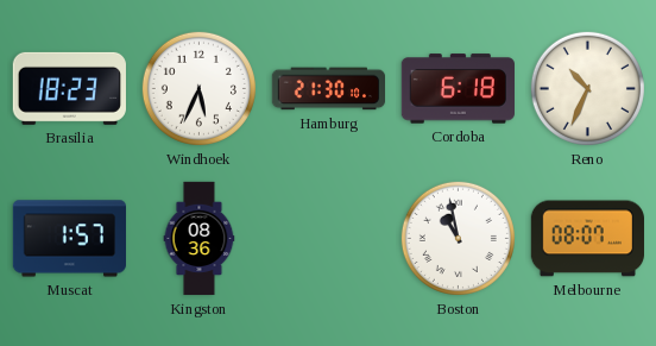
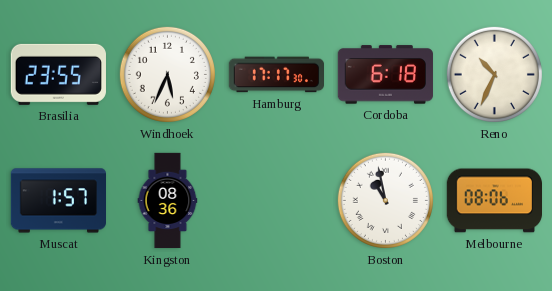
Brasilia: 18:23 -> 23:55 (58, 74)
Hamburg: 21:30 -> 17:17 (276, 75)
Melbourne: 08:07 -> 08:06 (494, 201)
